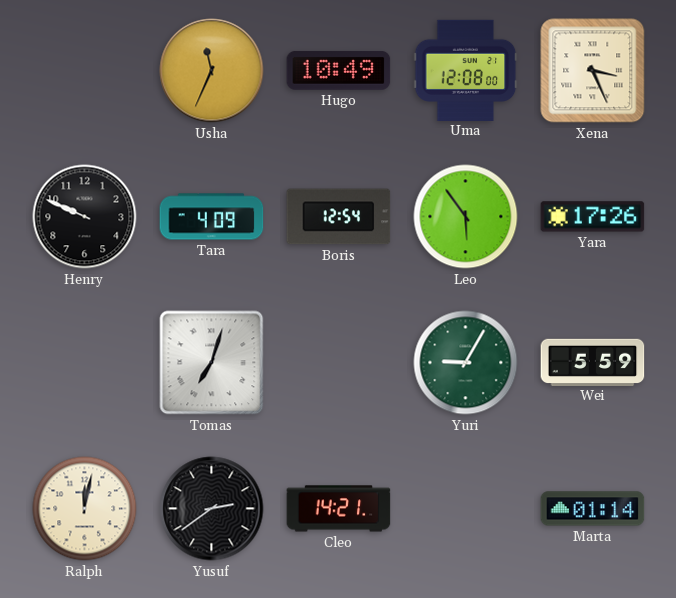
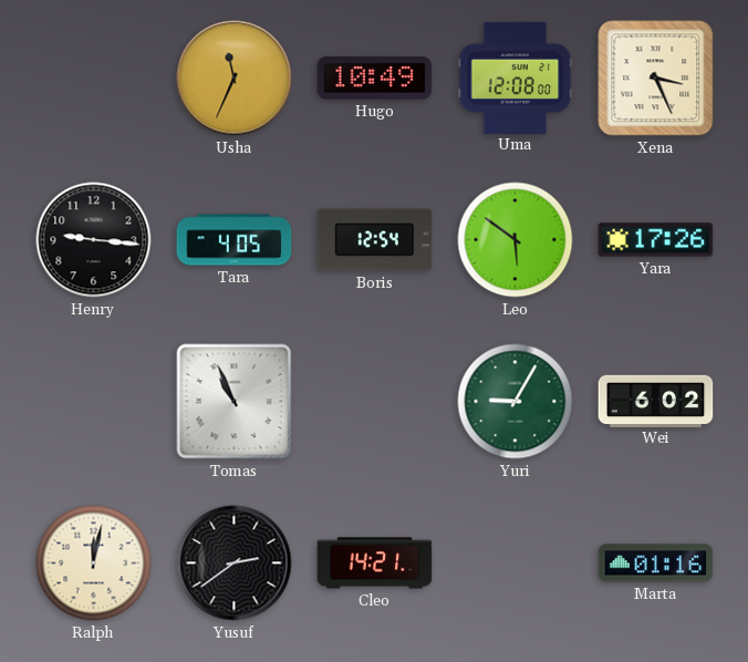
Henry: 9:49 -> 9:16 (94, 240)
Tara: 4:09 -> 4:05 (235, 240)
Leo: 5:54 -> 5:51 (516, 240)
Tomas: 7:03 -> 10:56 (235, 402)
Wei: 5:59 -> 6:02 (656, 401)
Marta: 01:14 -> 01:16 (656, 563)
